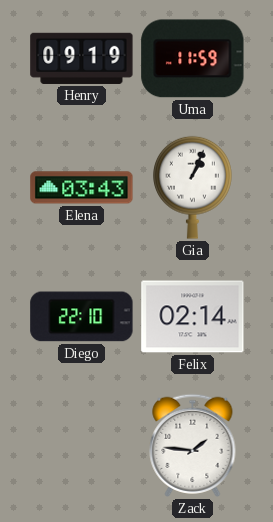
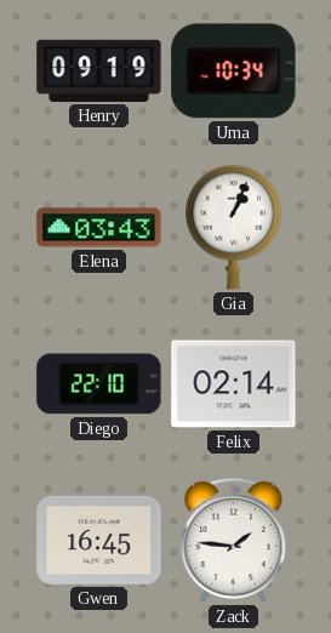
Uma: 11:59 -> 10:34 (234, 72)
Gwen: none -> 16:45 (99, 540)
